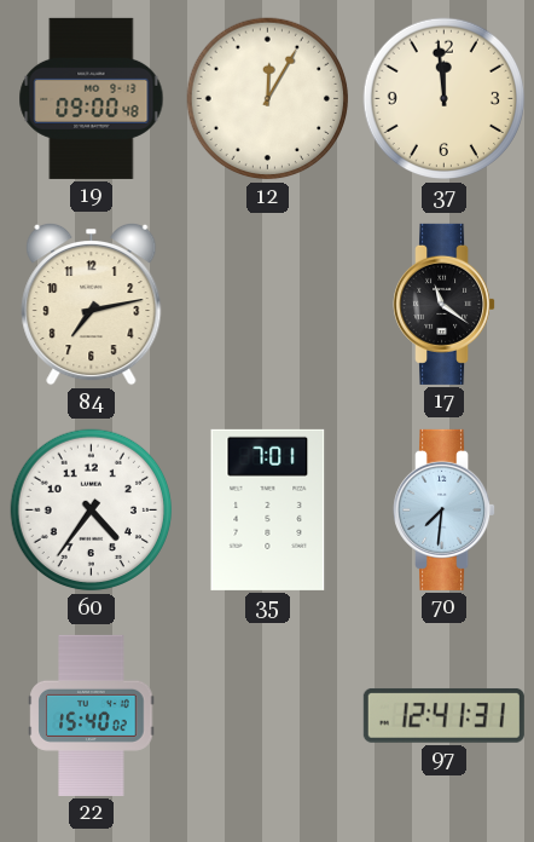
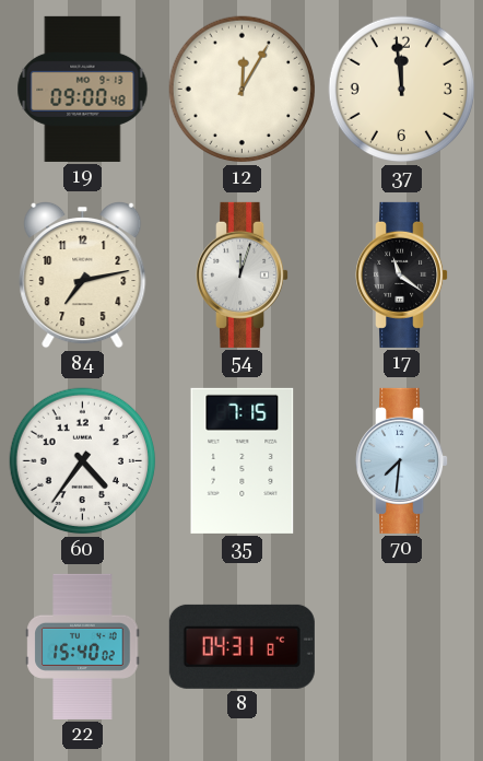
54: none -> 12:03 (243, 274)
35: 7:01 -> 7:15 (243, 460)
8: none -> 04:31 (241, 646)
97: 12:41 -> none (443, 715)
